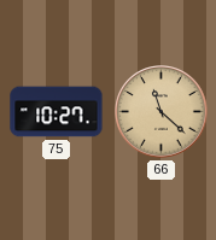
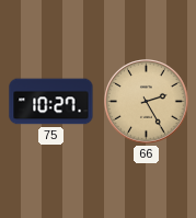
66: 11:22 -> 2:25 (147, 102)
